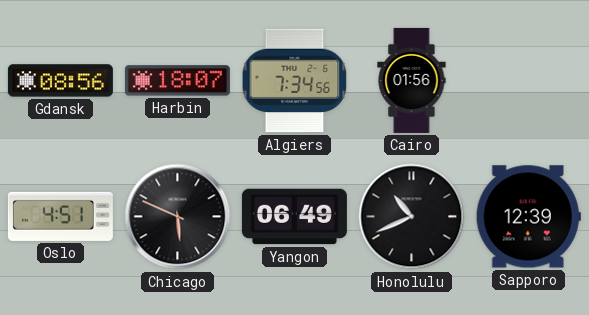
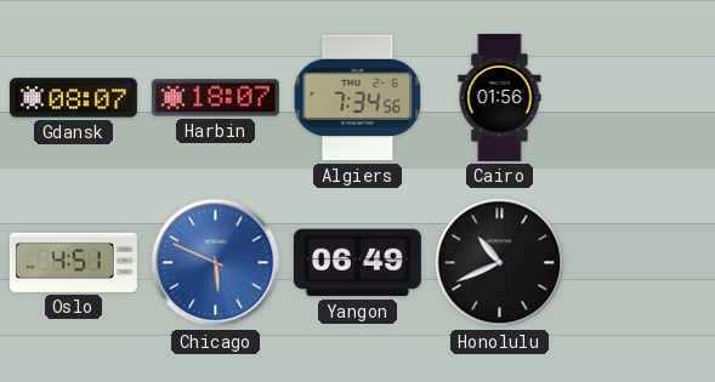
Gdansk: 08:56 -> 08:07 (73, 98)
Chicago dial: black -> blue (216, 263)
Sapporo: 12:39 -> none (528, 217)
